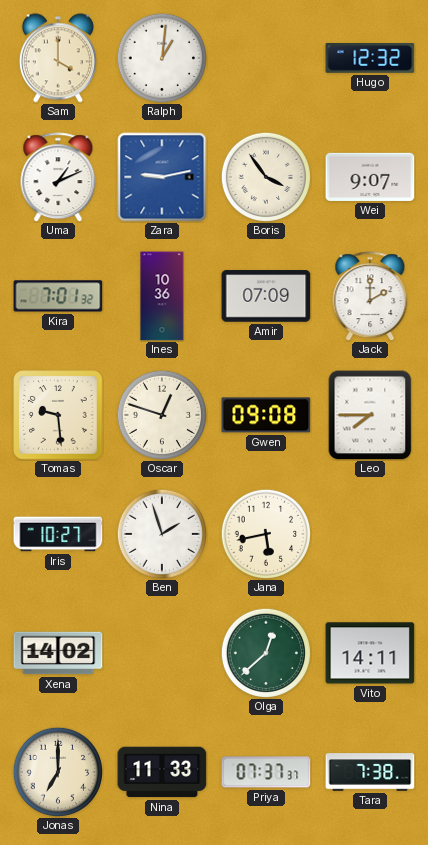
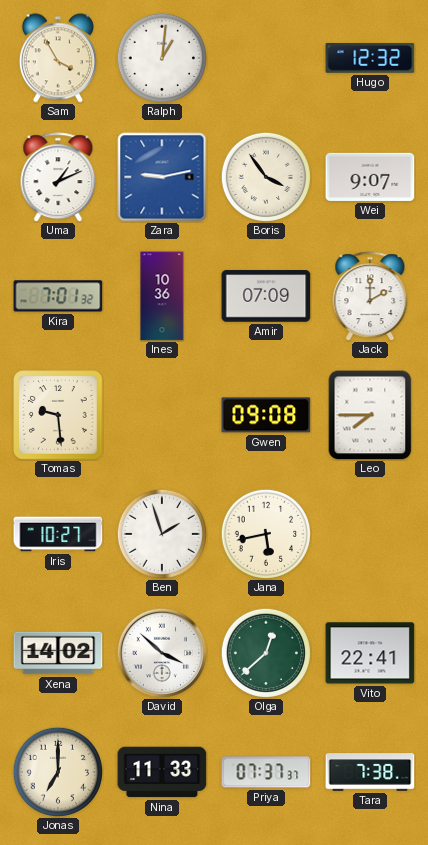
Sam: 4:00 -> 3:55 (58, 58)
Oscar: 12:48 -> none (161, 414)
David: none -> 3:52 (162, 653)
Vito: 14:11 -> 22:41 (370, 653)
